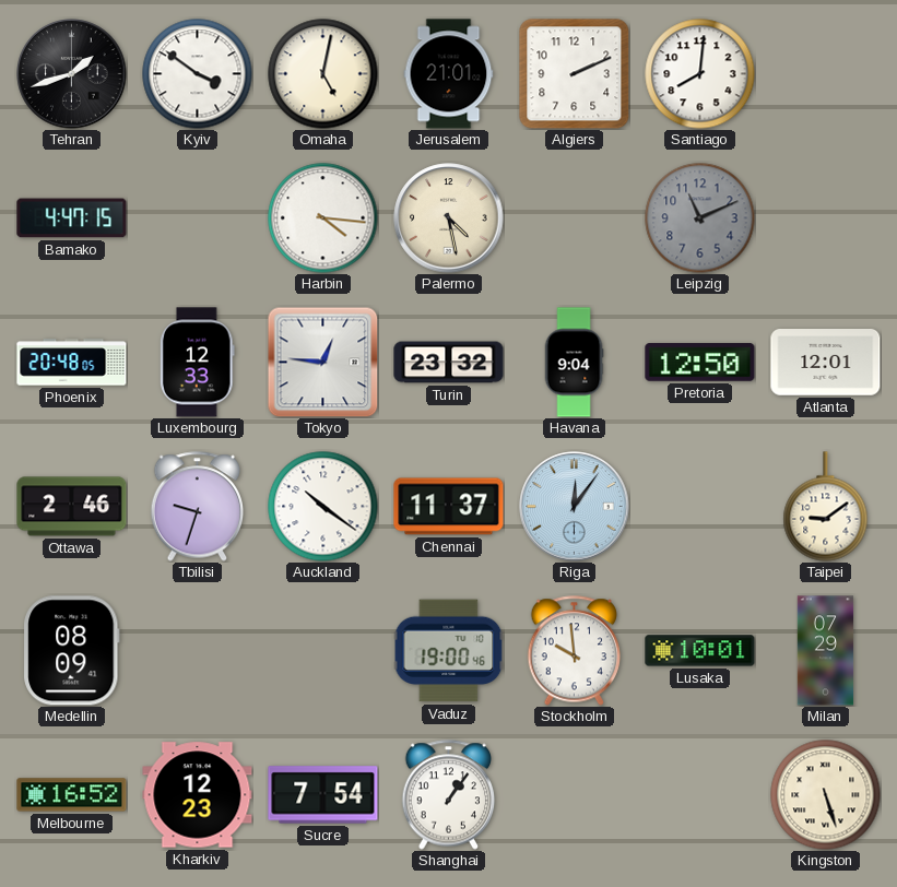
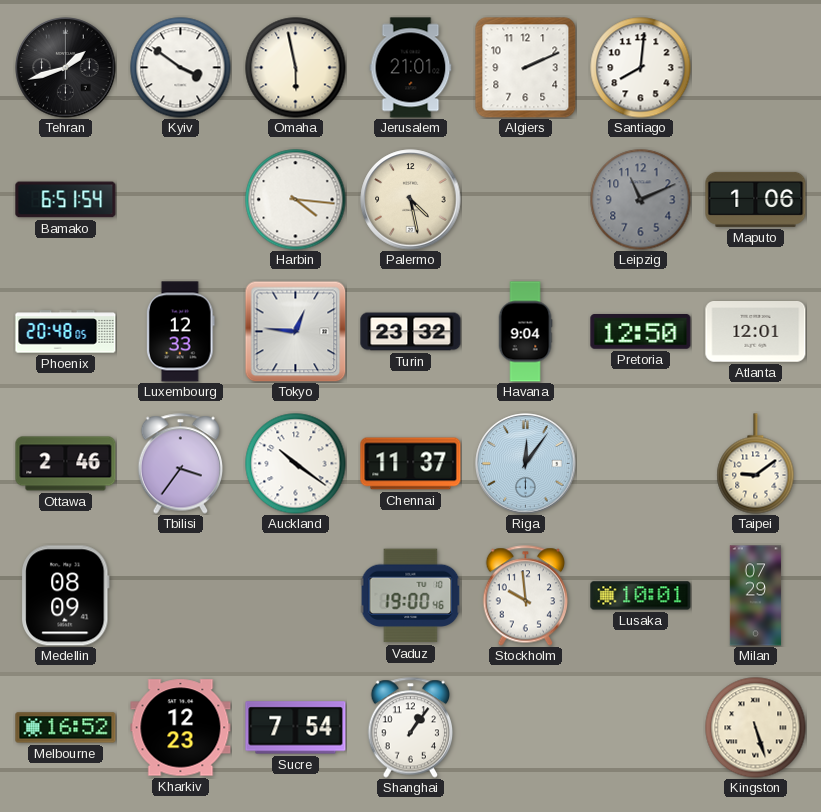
Omaha: 5:02 -> 5:58 (296, 68)
Bamako: 4:47 -> 6:51 (66, 200)
Maputo: none -> 1:06 (756, 199)
Tbilisi: 9:33 -> 3:36 (181, 464)
